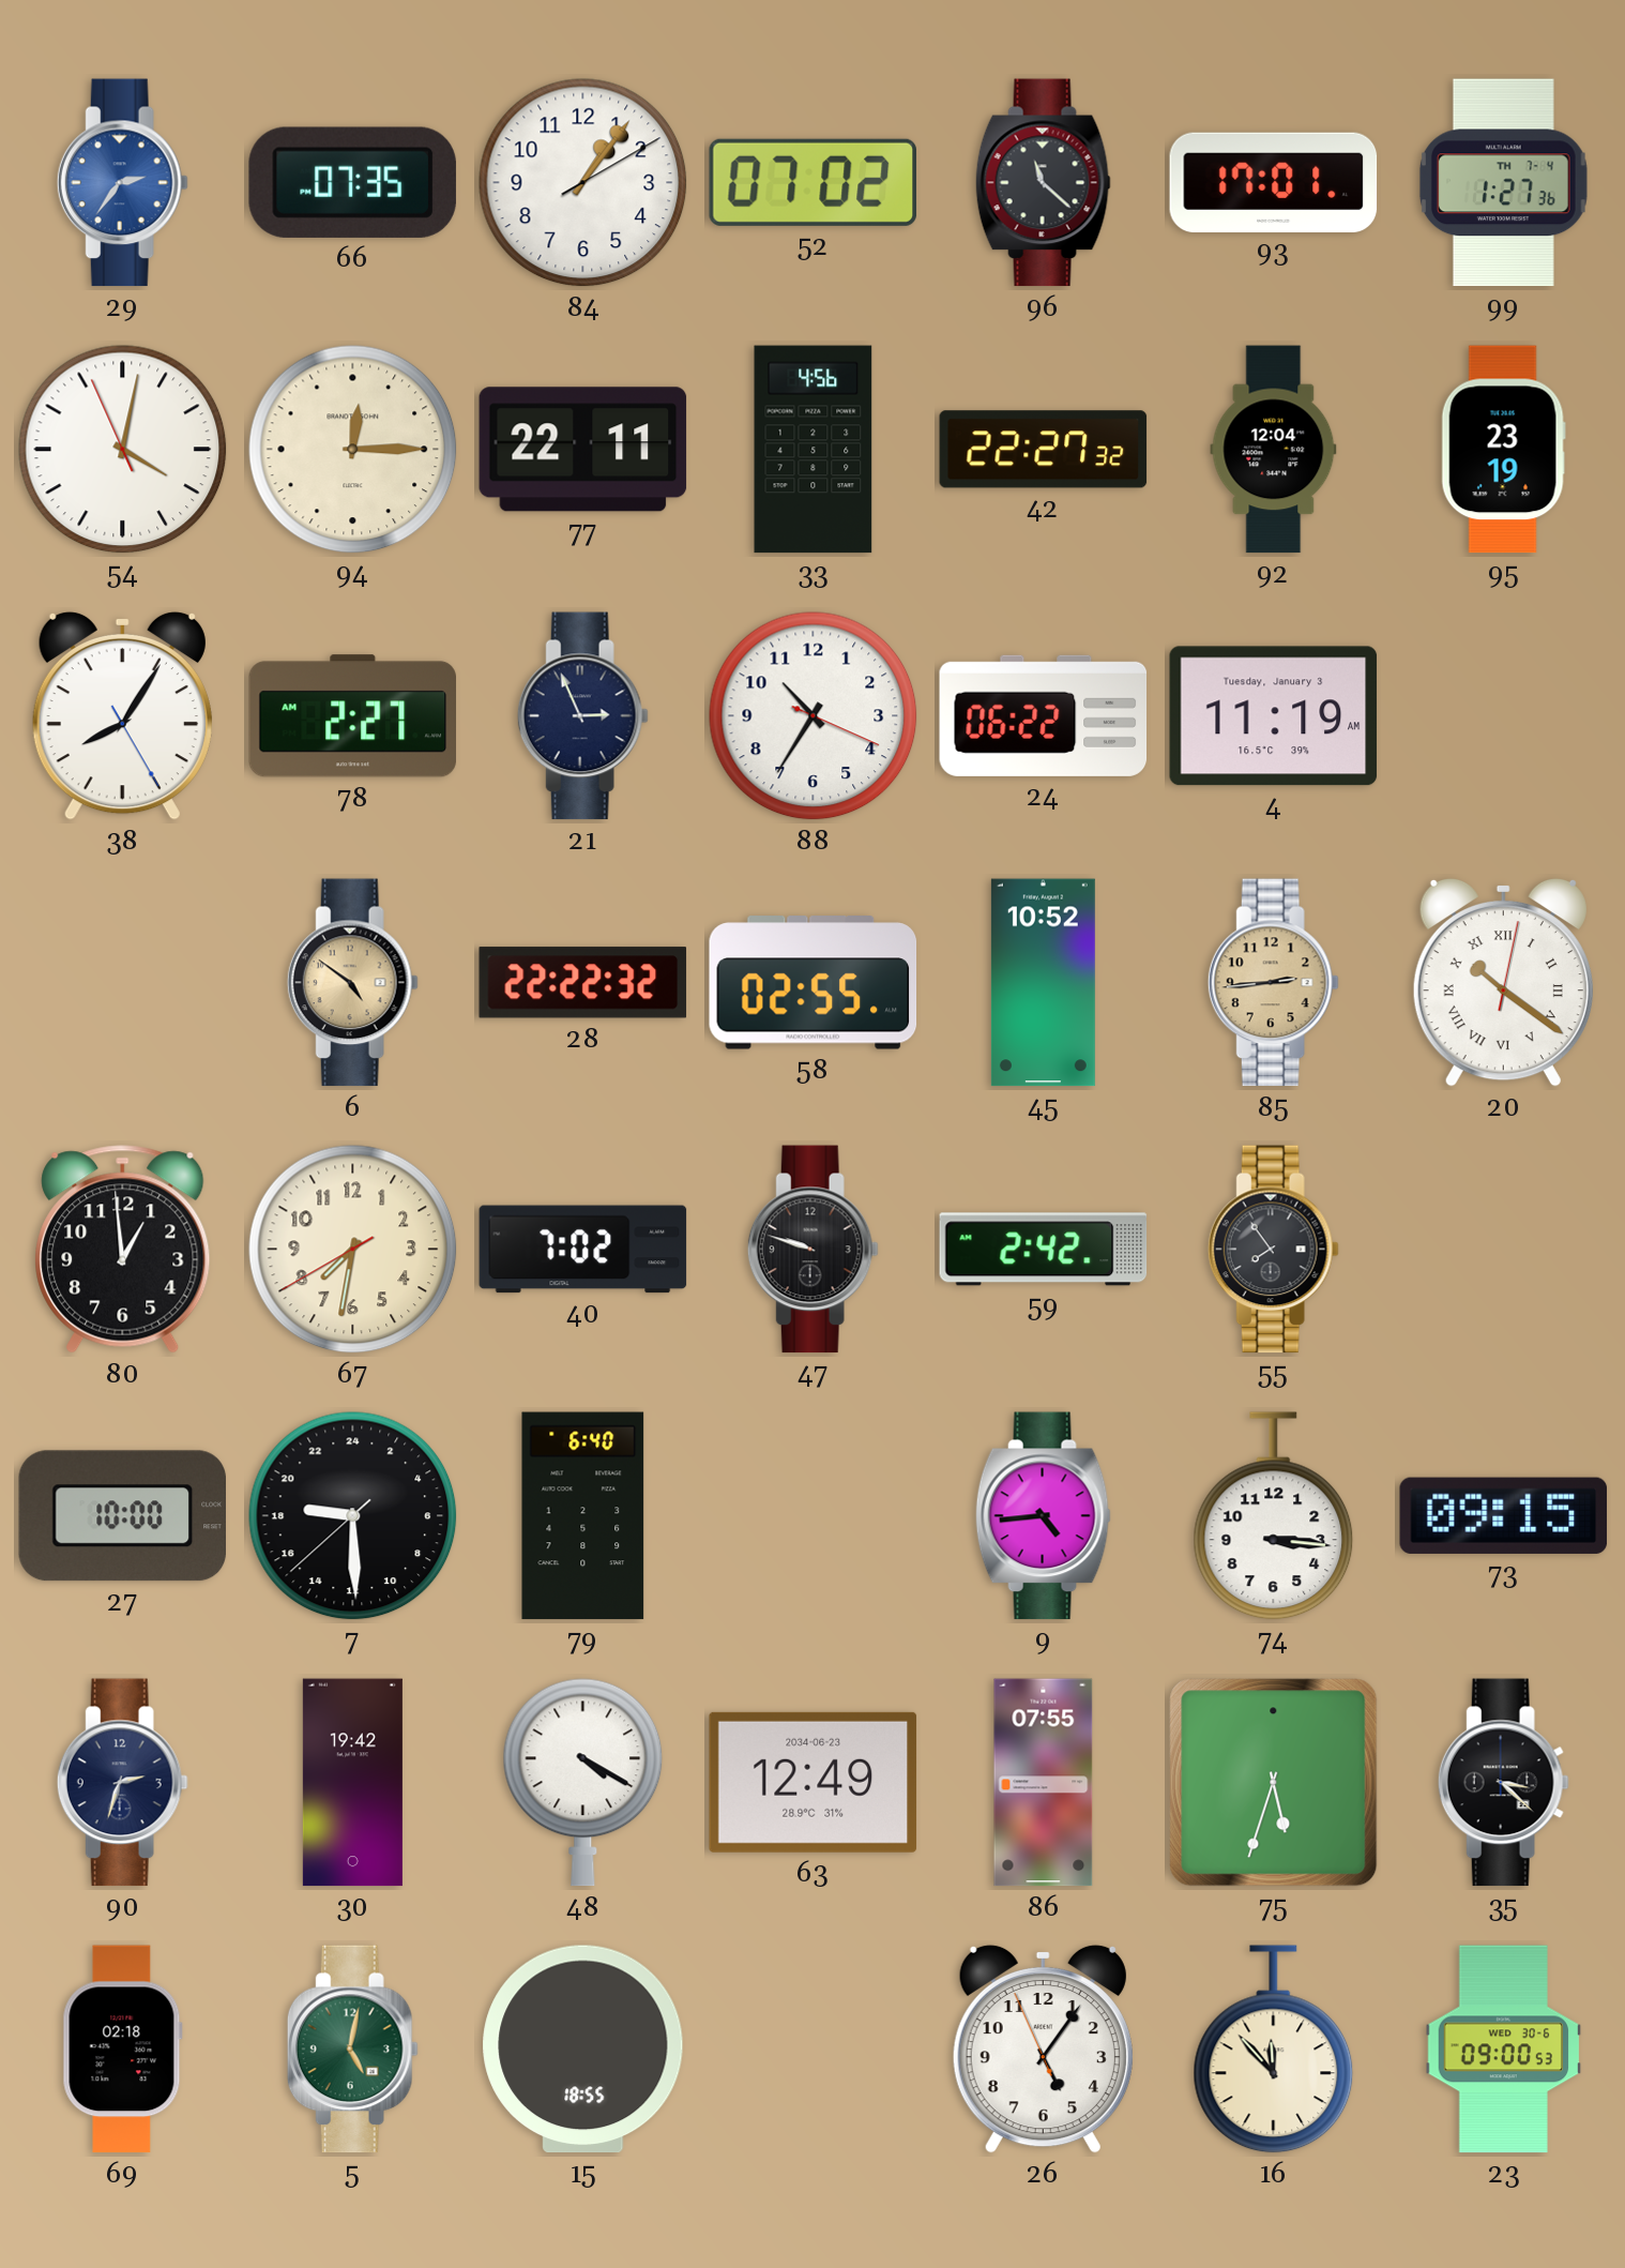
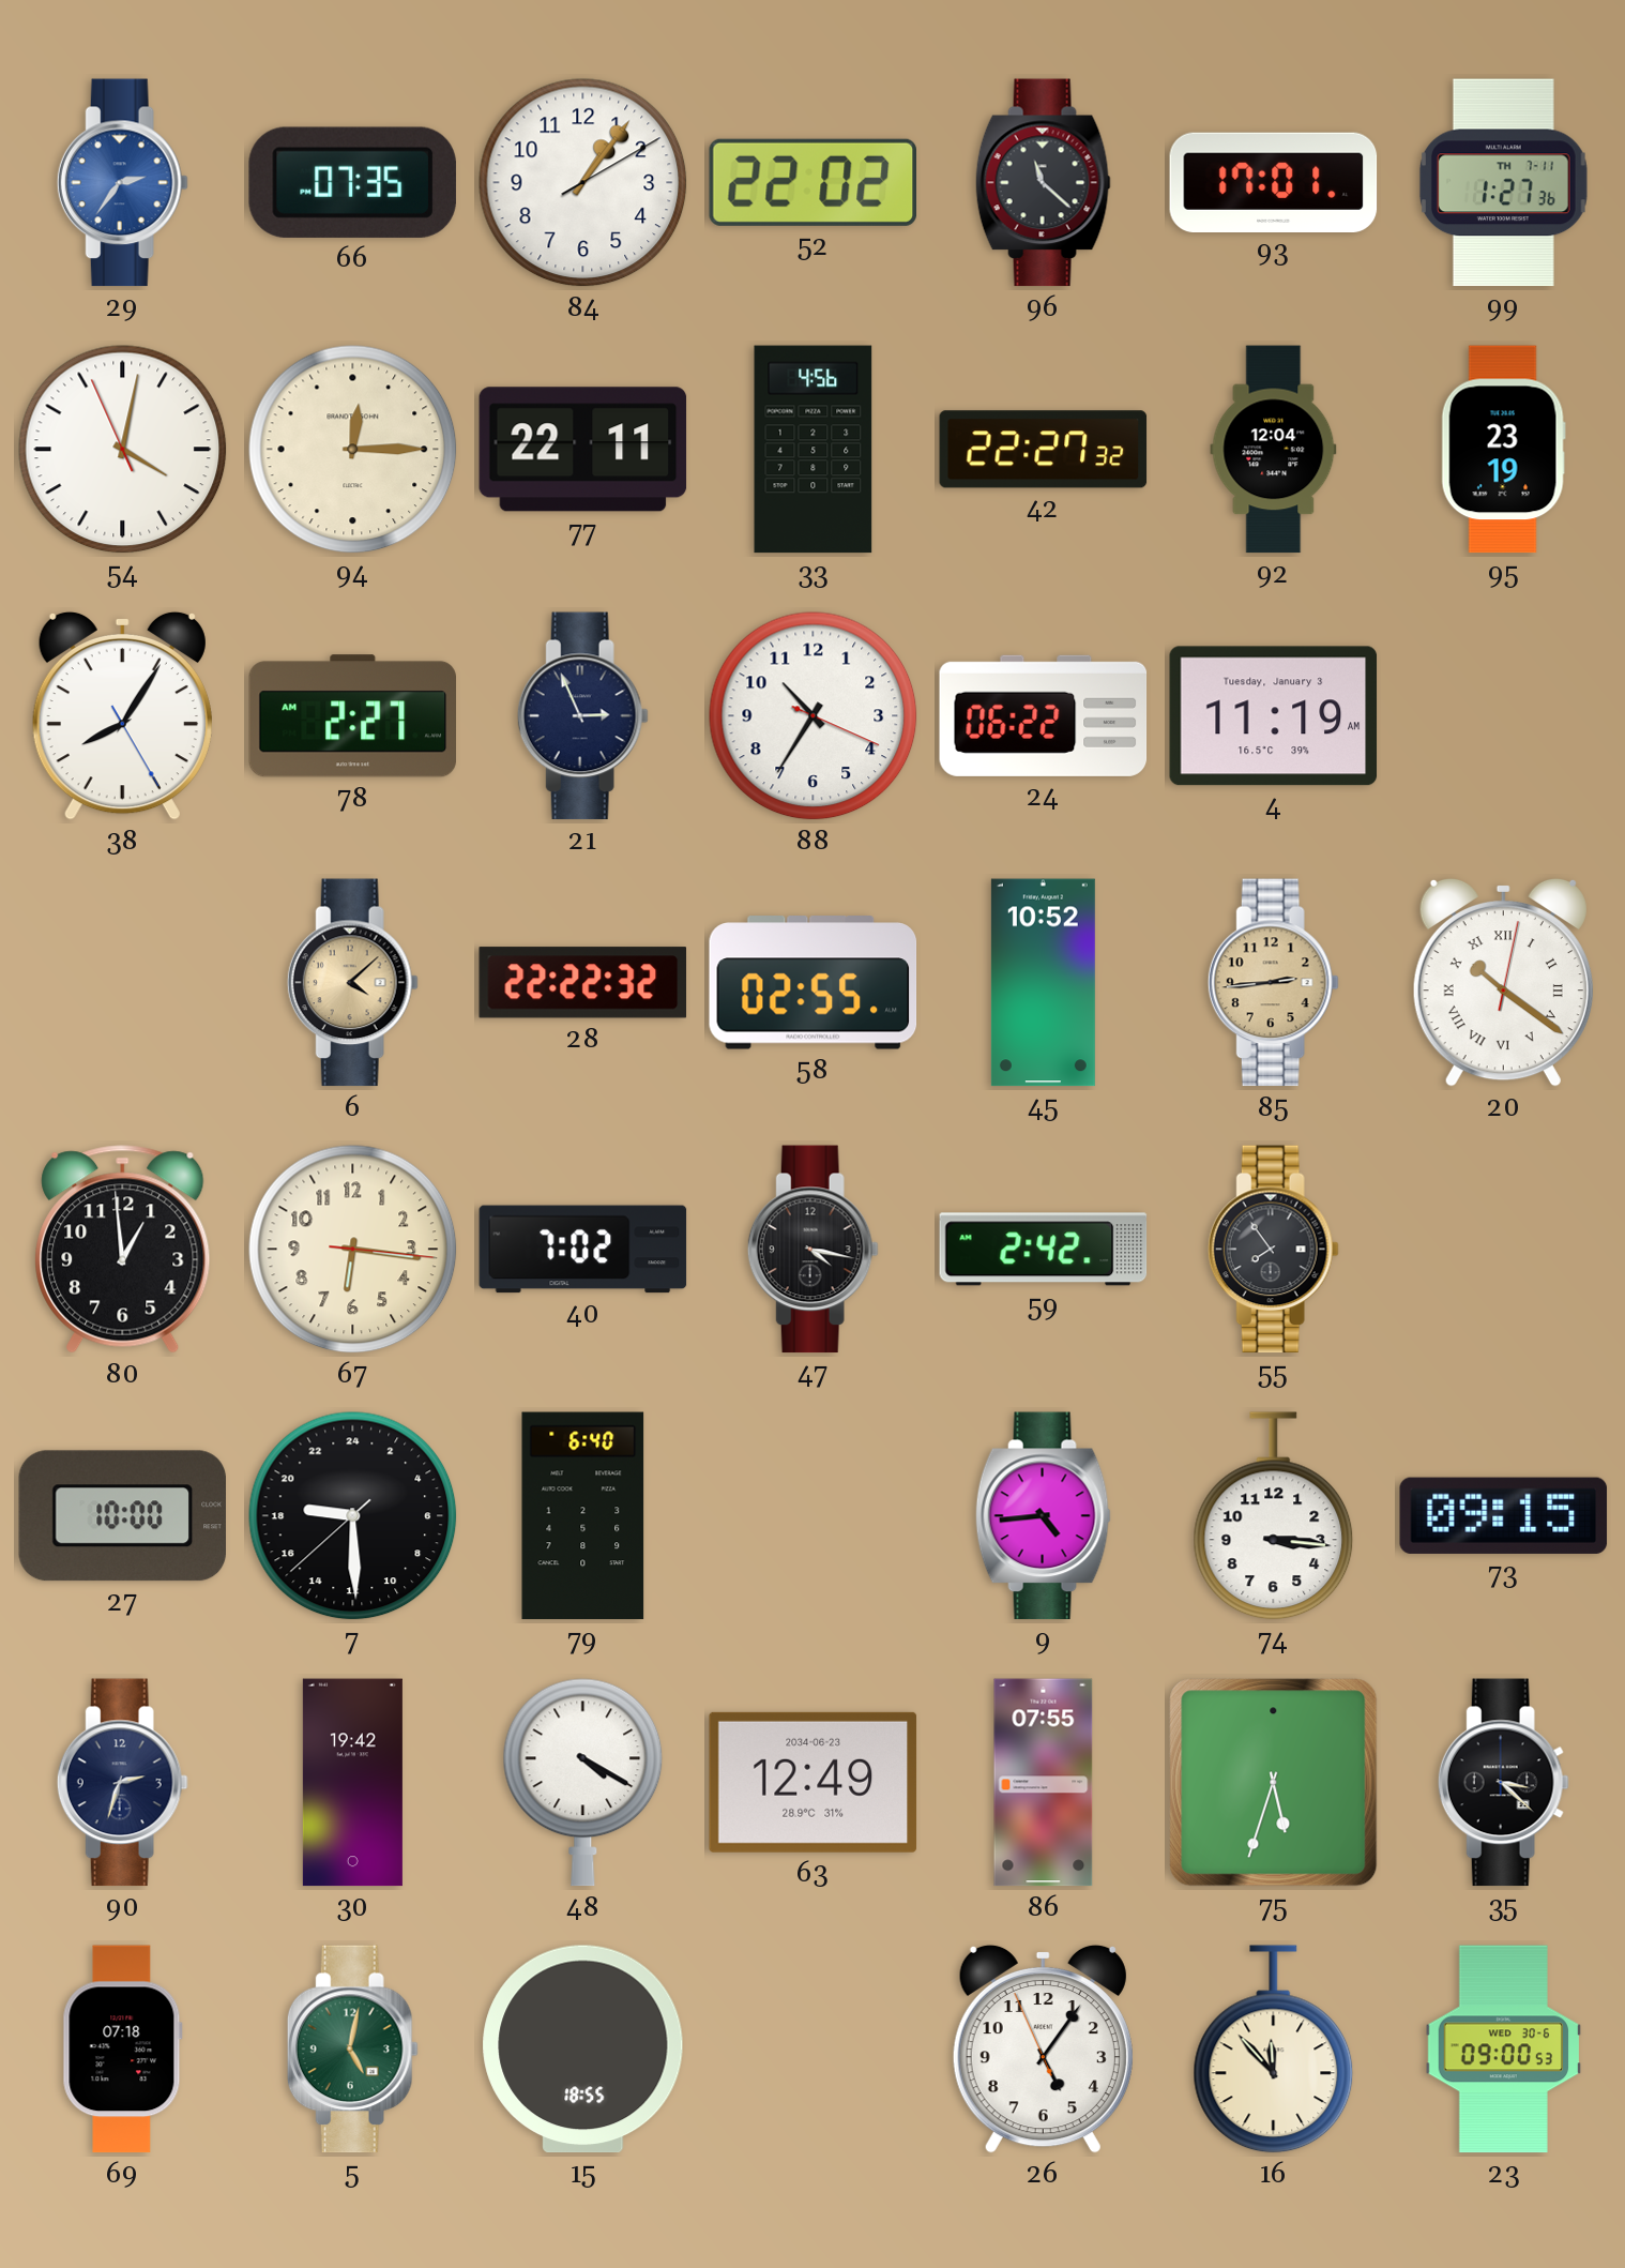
52: 07:02 -> 22:02 (812, 182)
99 date: TH 7-4 -> TH 7-11 (1503, 183)
6: 4:51 -> 4:08 (352, 983)
67: 7:31 -> 6:16 (353, 1250)
47: 9:48 -> 4:17 (812, 1250)
69: 02:18 -> 07:18 (122, 2050)
